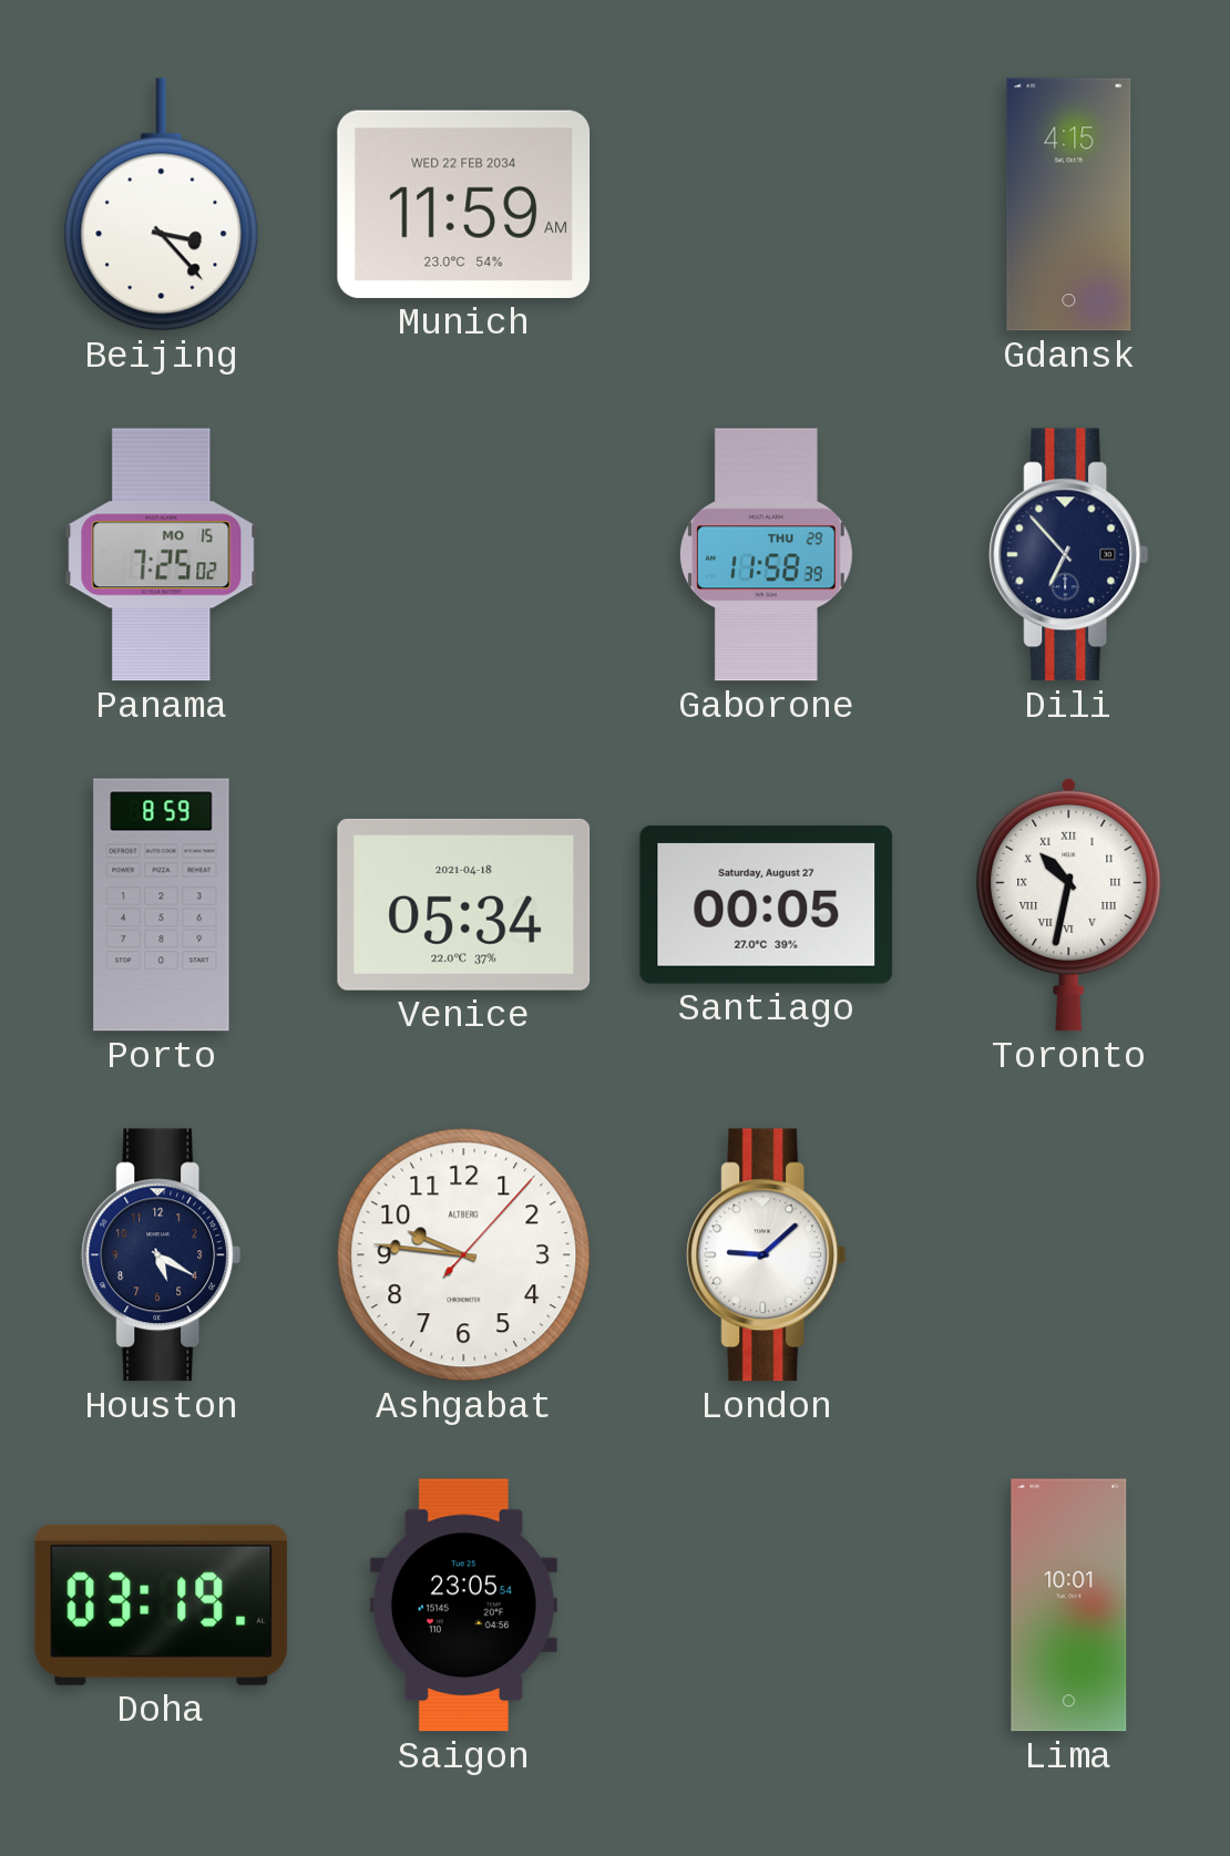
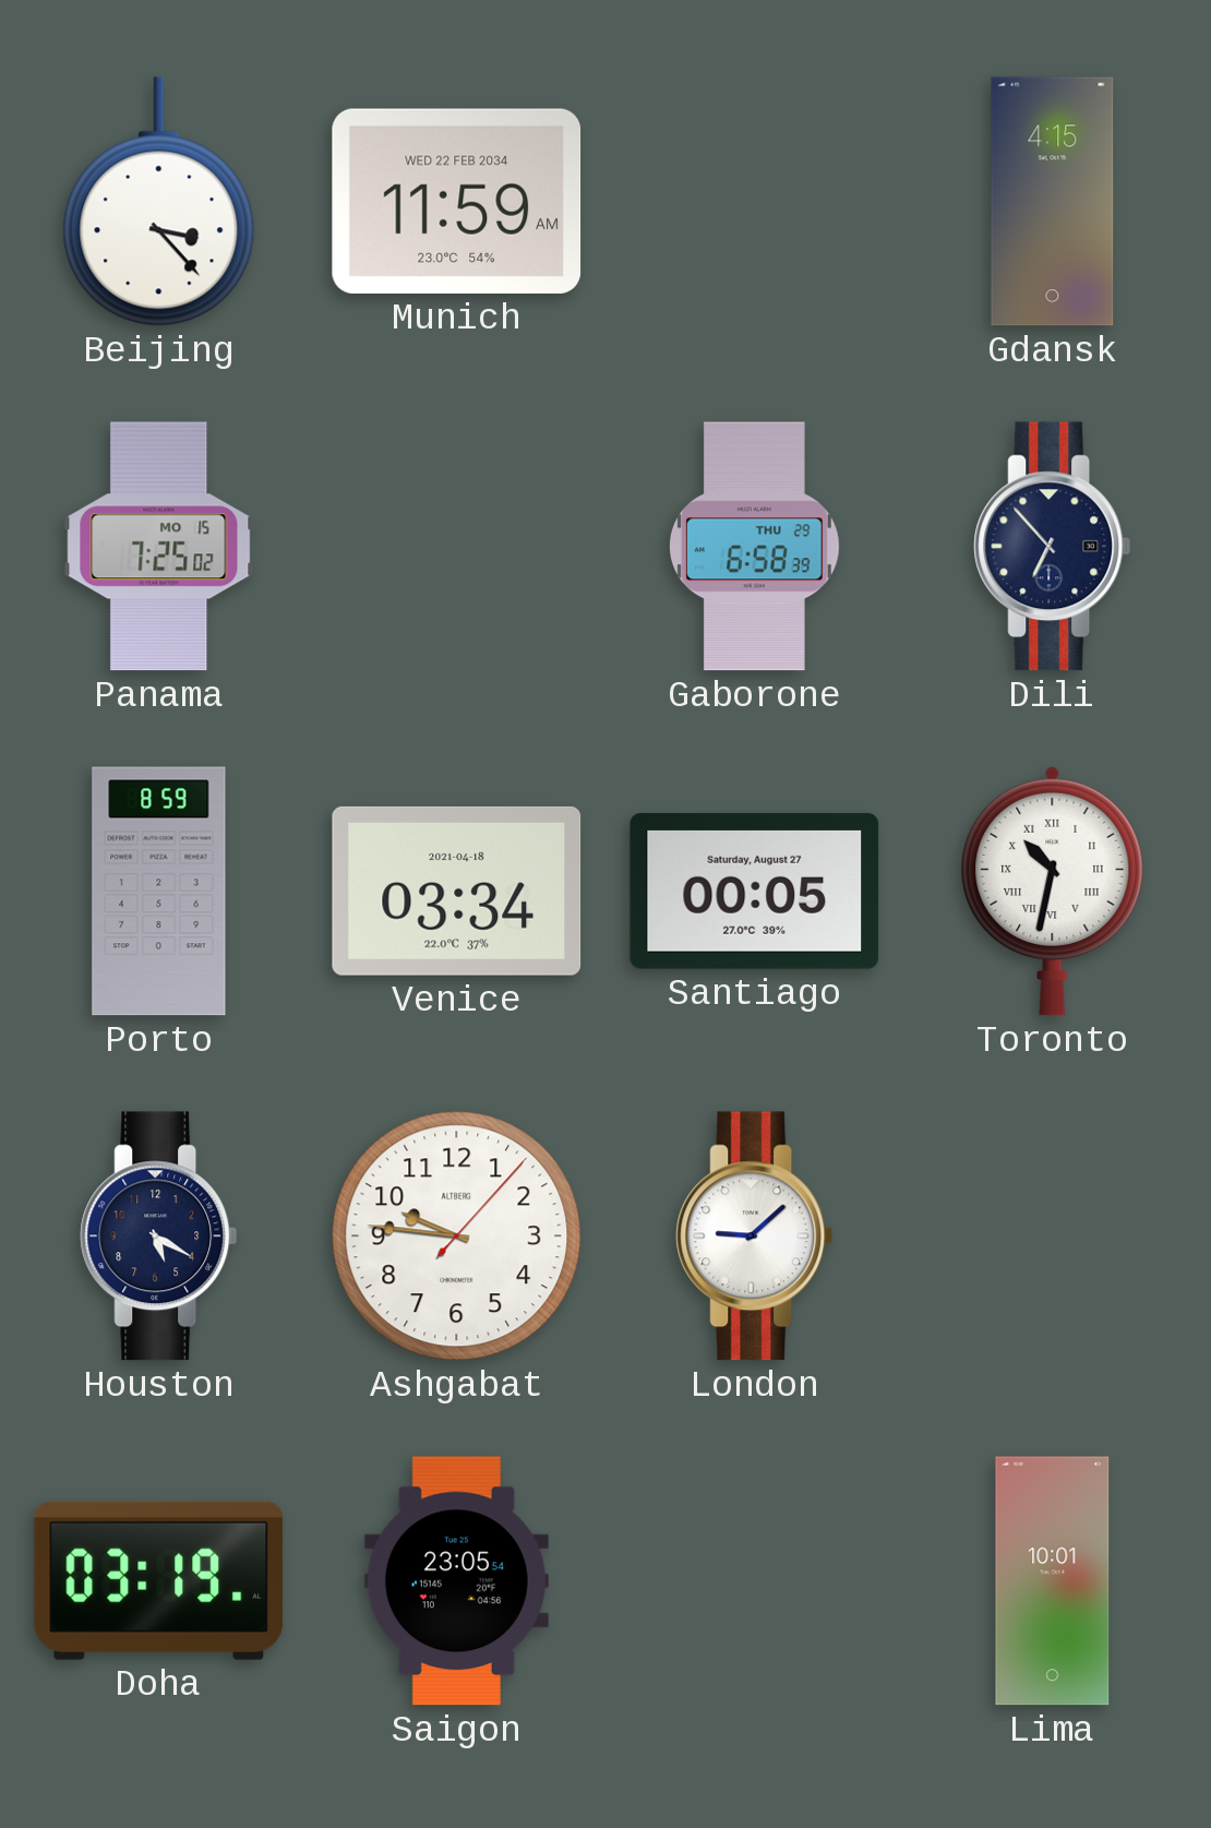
Gaborone: 11:58 -> 6:58 (754, 547)
Venice: 05:34 -> 03:34 (457, 891)
